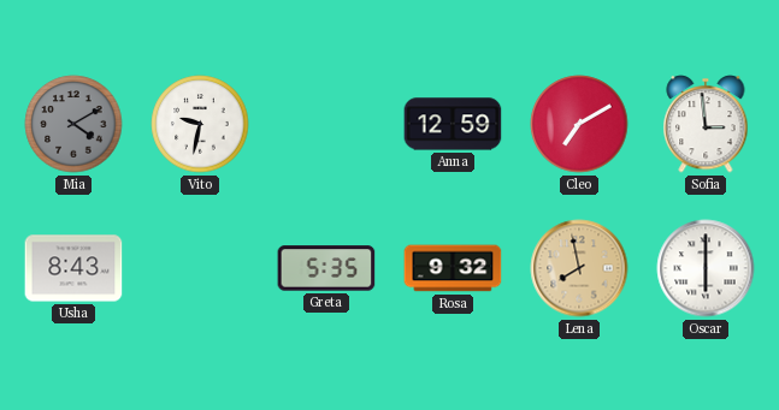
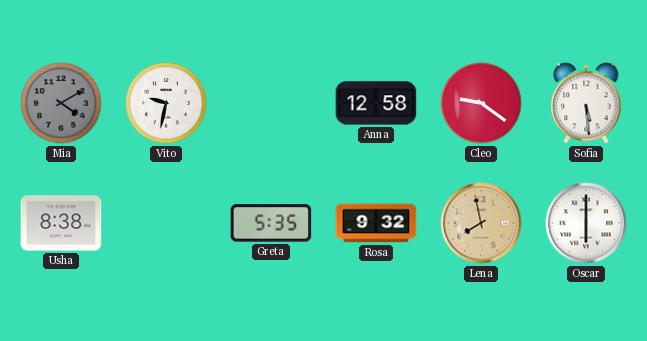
Anna: 12:59 -> 12:58 (376, 103)
Cleo: 7:10 -> 9:21 (481, 103)
Sofia: 2:59 -> 5:29 (586, 103)
Usha: 8:43 -> 8:38 (61, 223)
